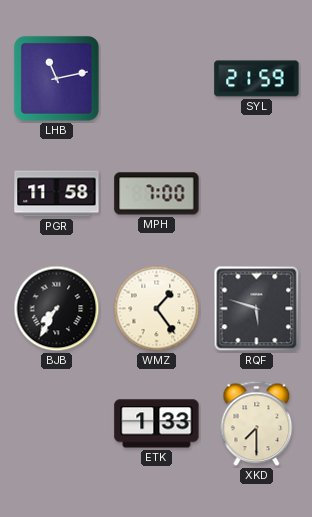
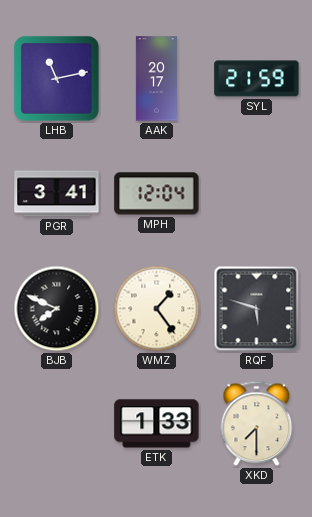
AAK: none -> 20:17 (156, 79)
PGR: 11:58 -> 3:41 (57, 194)
MPH: 7:00 -> 12:04 (157, 194)
BJB: 7:35 -> 7:49 (57, 309)
